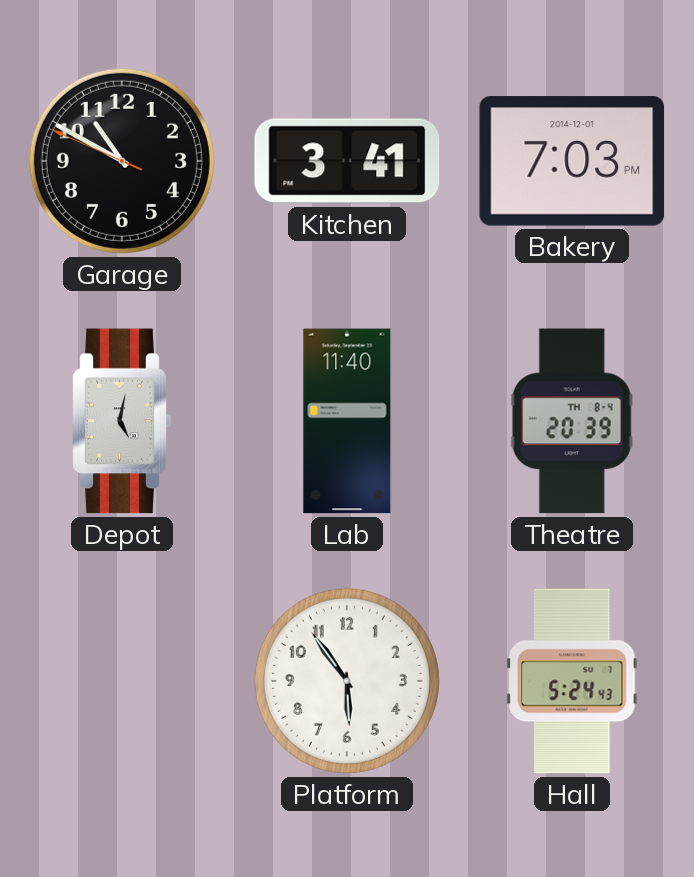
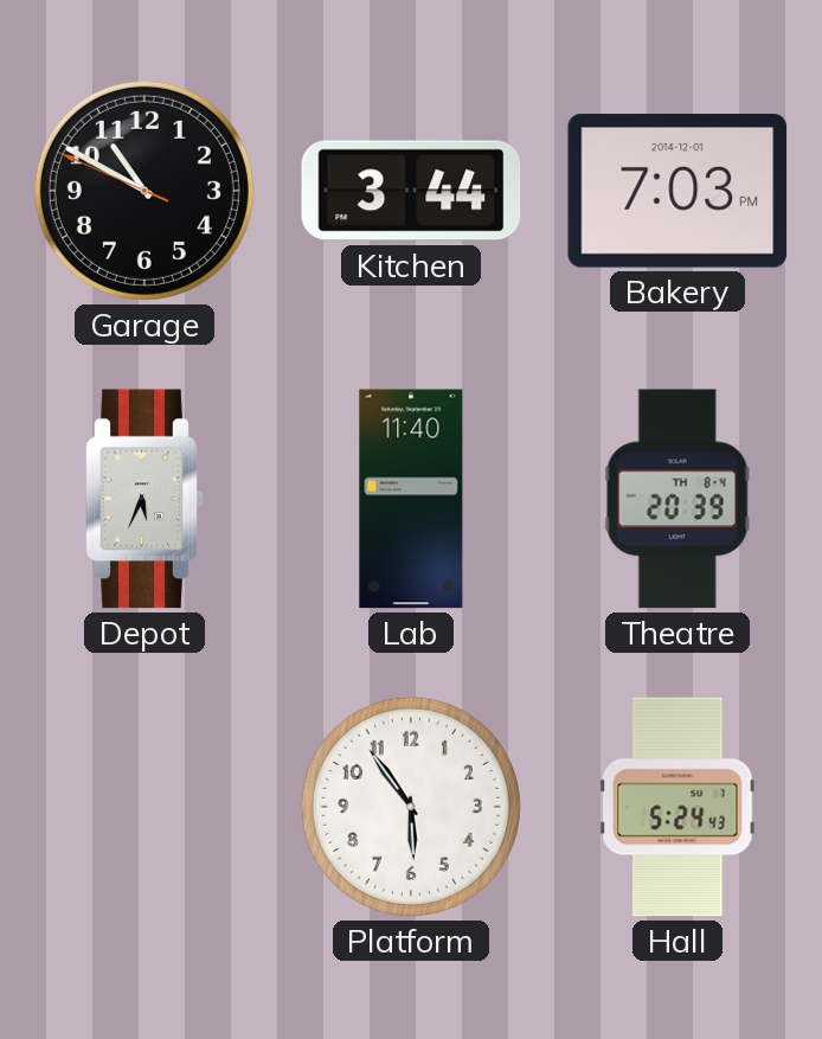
Kitchen: 3:41 -> 3:44 (411, 191)
Depot: 5:02 -> 5:34 (145, 499)
